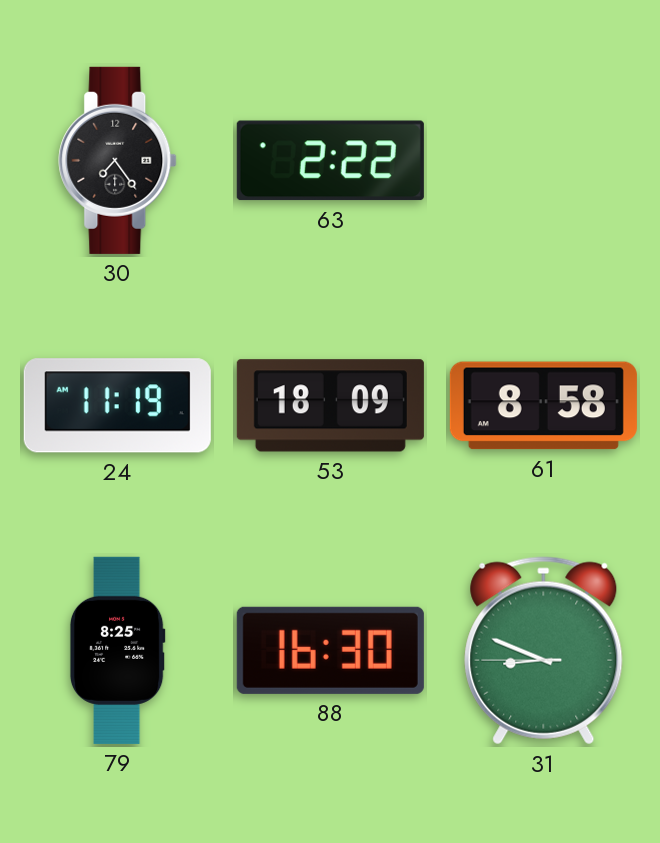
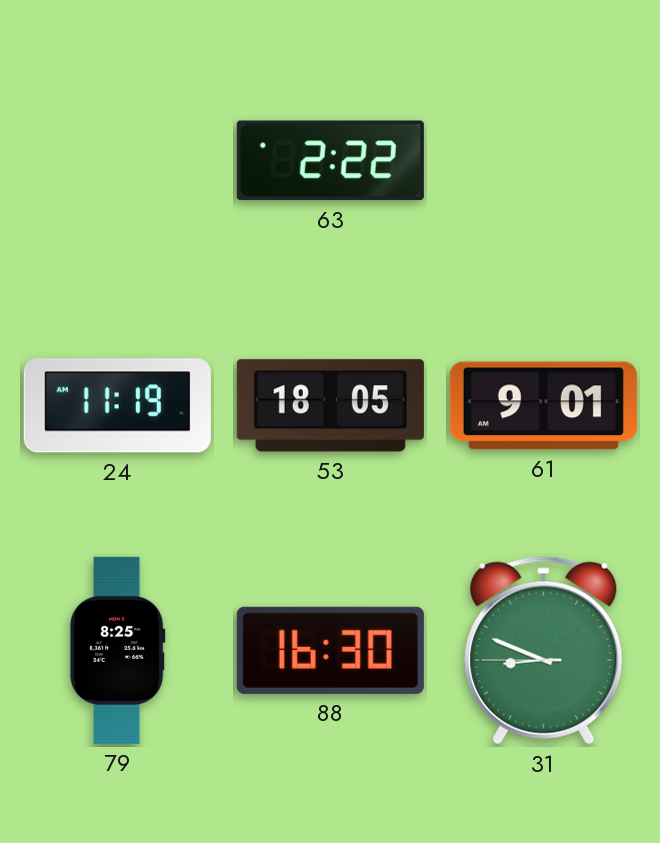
30: 7:24 -> none (118, 160)
53: 18:09 -> 18:05 (330, 406)
61: 8:58 -> 9:01 (543, 406)
